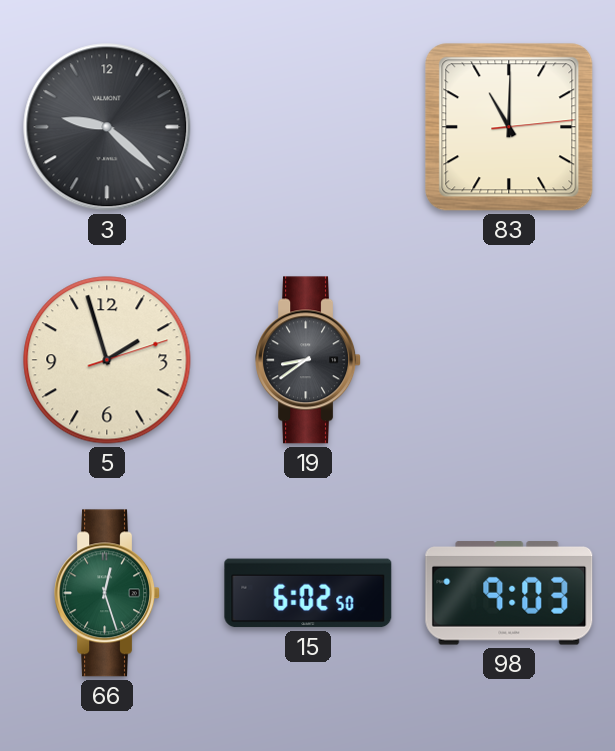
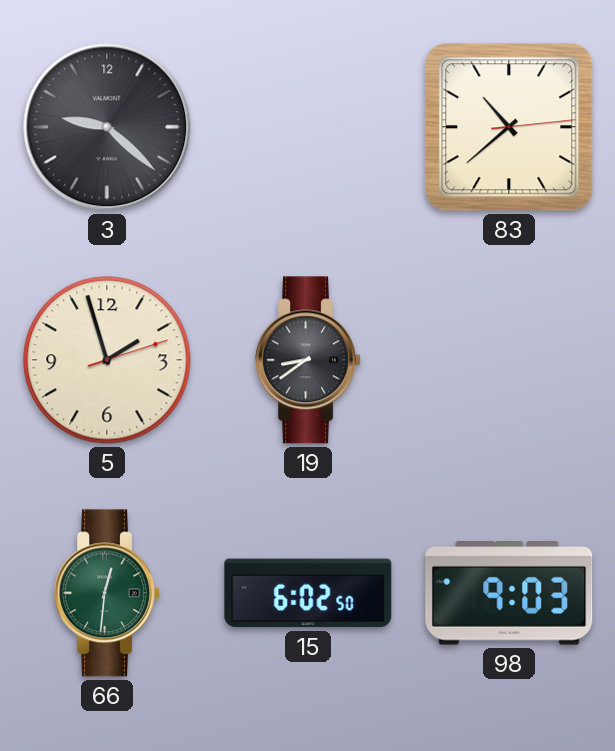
83: 11:00 -> 10:38 (509, 127)
66: 12:27 -> 12:31 (108, 593)
